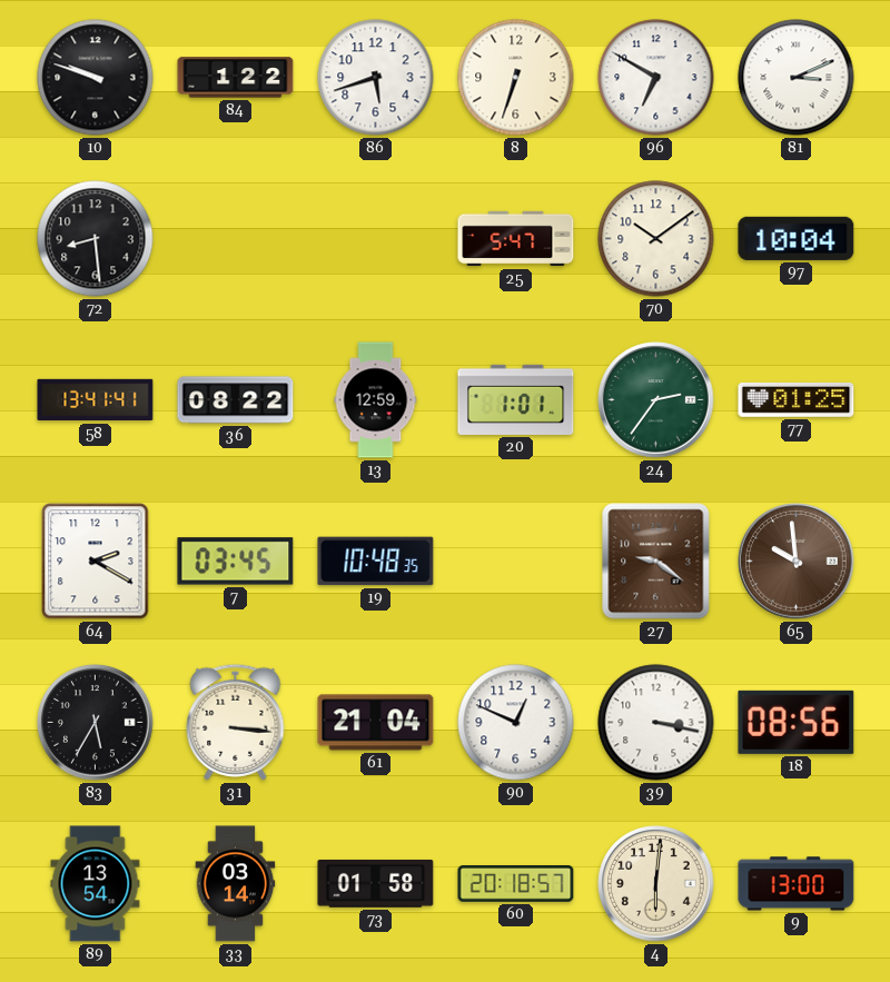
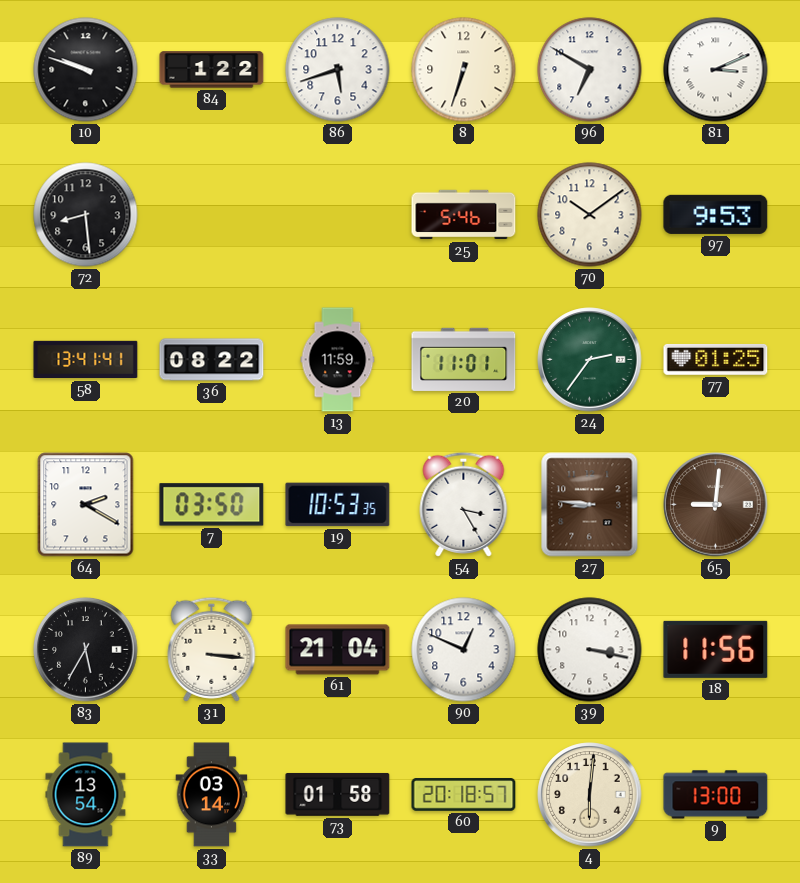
25: 5:47 -> 5:46 (464, 215)
97: 10:04 -> 9:53 (716, 214)
13: 12:59 -> 11:59 (338, 360)
20: 1:01 -> 11:01 (464, 359)
7: 03:45 -> 03:50 (212, 505)
19: 10:48 -> 10:53 (338, 505)
54: none -> 3:25 (464, 504)
27: 9:21 -> 8:46 (590, 505)
65: 9:59 -> 9:01 (716, 505)
18: 08:56 -> 11:56 (716, 649)
